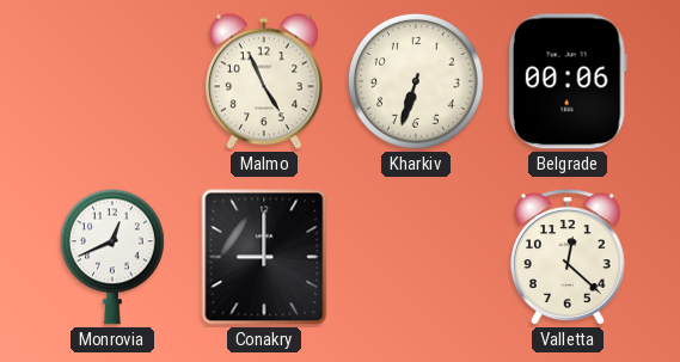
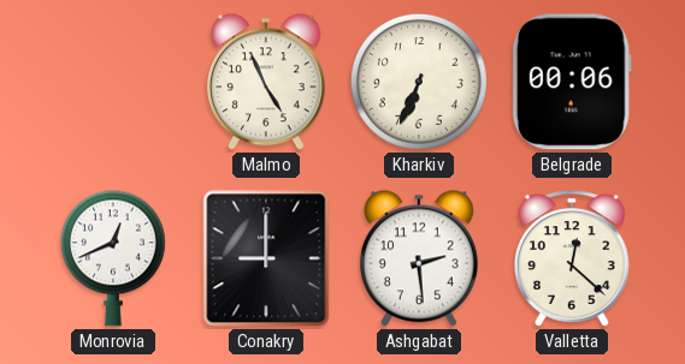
Kharkiv: 6:33 -> 6:34 (419, 82)
Ashgabat: none -> 2:29 (419, 258)
